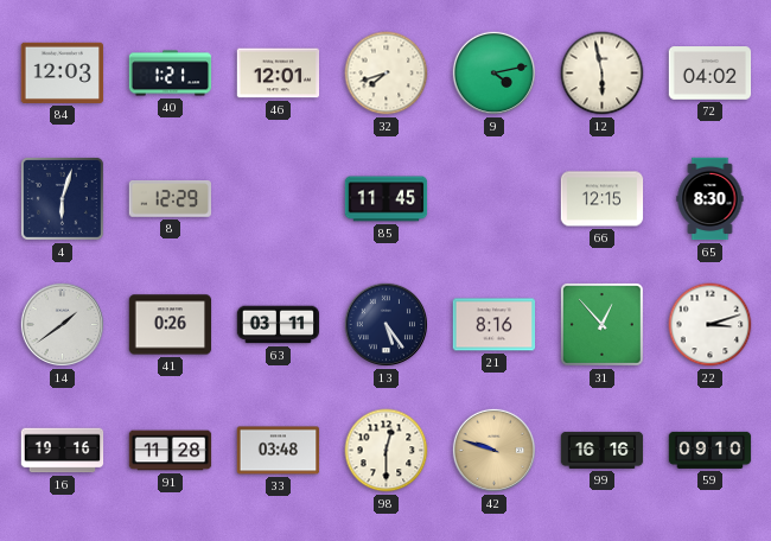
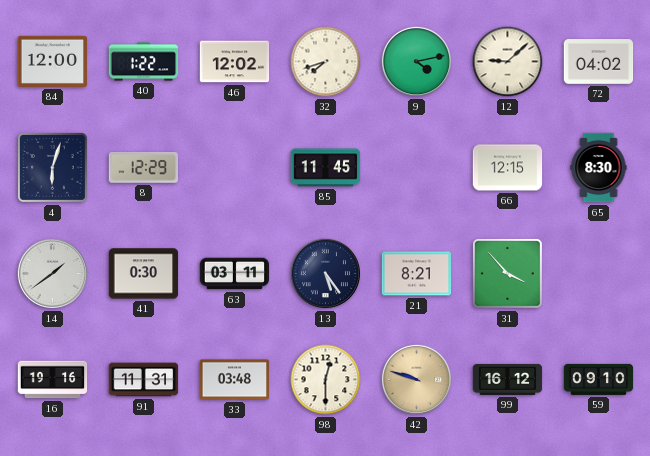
84: 12:03 -> 12:00 (53, 61)
40: 1:21 -> 1:22 (144, 62)
46: 12:01 -> 12:02 (235, 62)
12: 5:58 -> 9:08 (508, 62)
41: 0:26 -> 0:30 (144, 274)
21: 8:16 -> 8:21 (417, 274)
31: 12:53 -> 3:53 (508, 274)
22: 3:12 -> none (711, 325)
91: 11:28 -> 11:31 (144, 380)
99: 16:16 -> 16:12 (508, 379)
